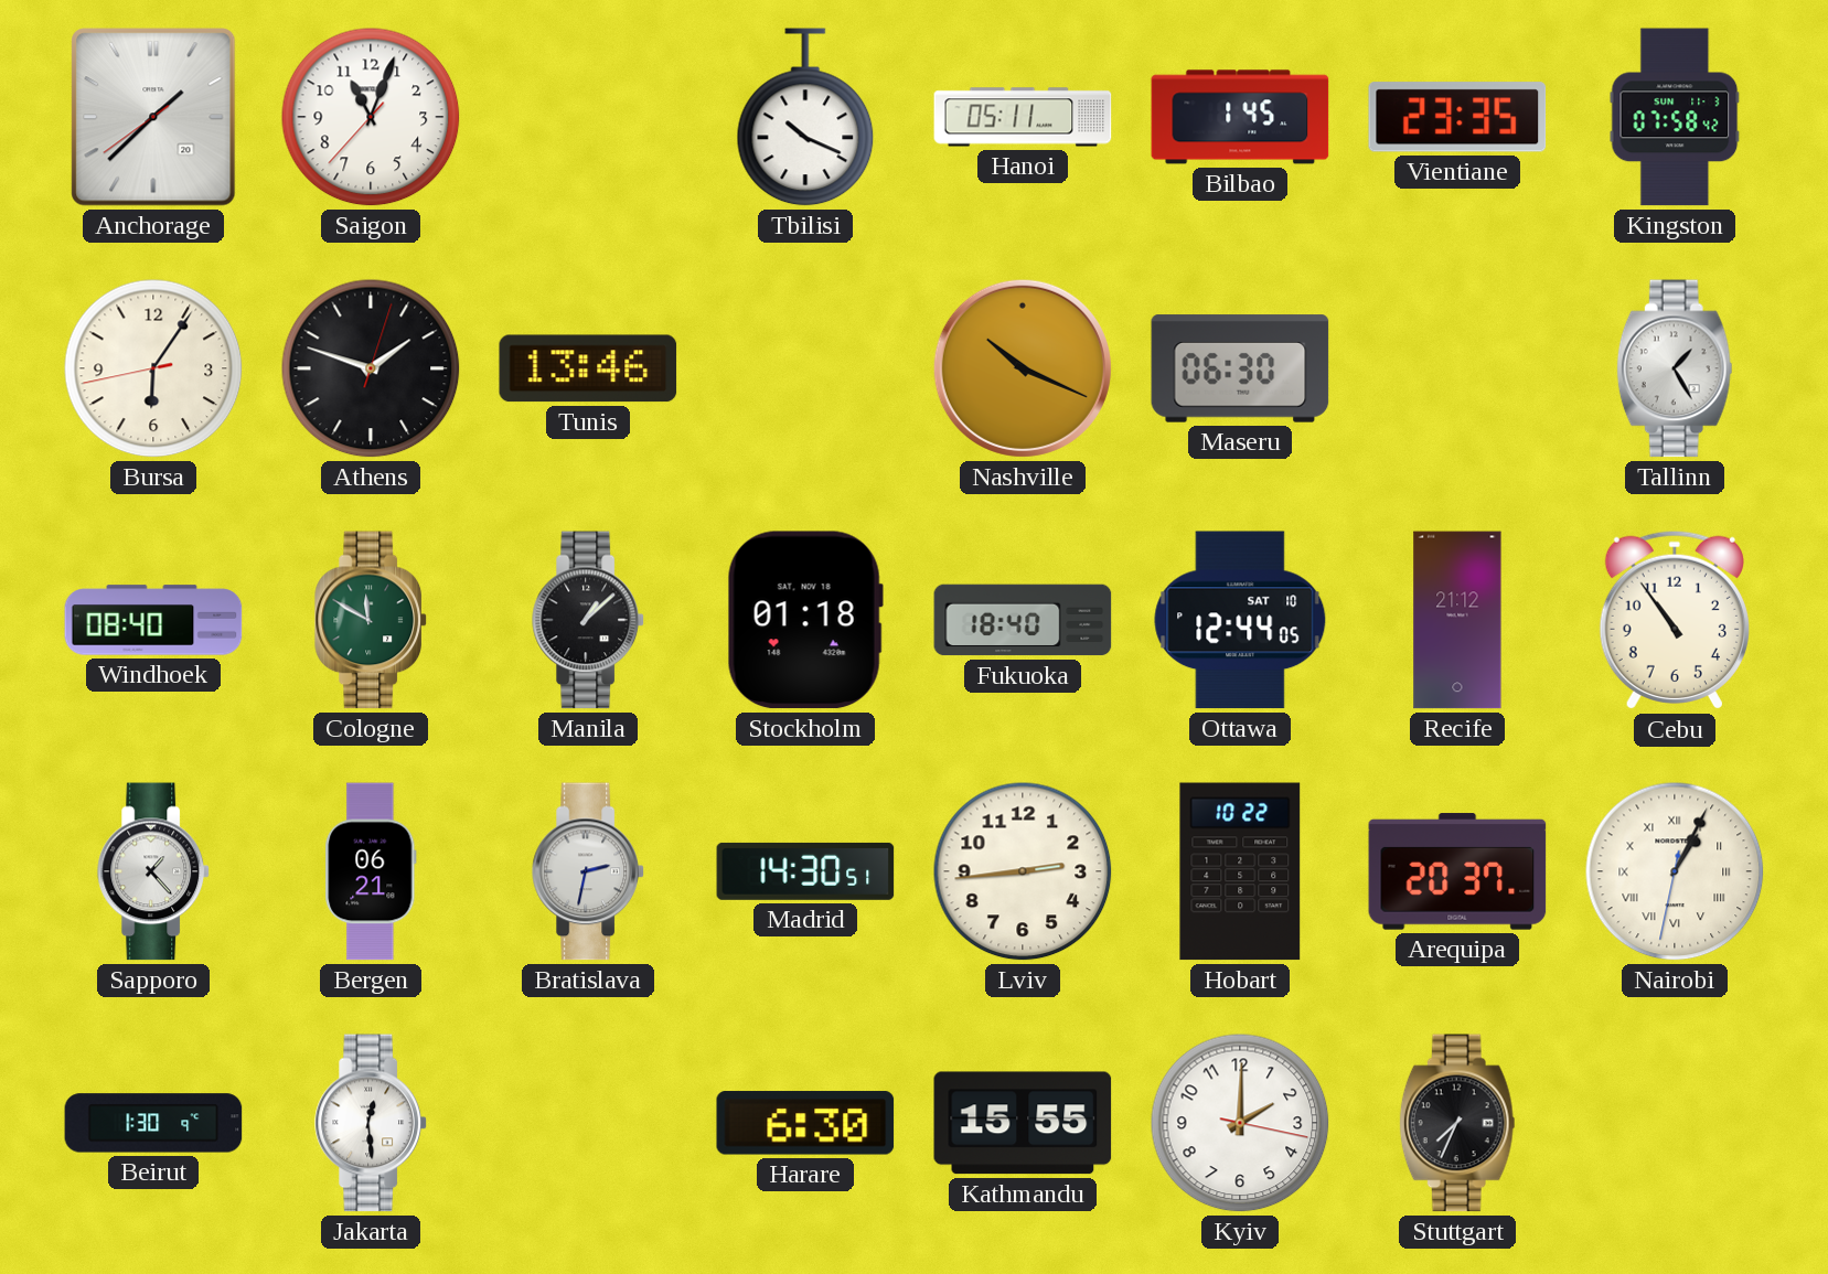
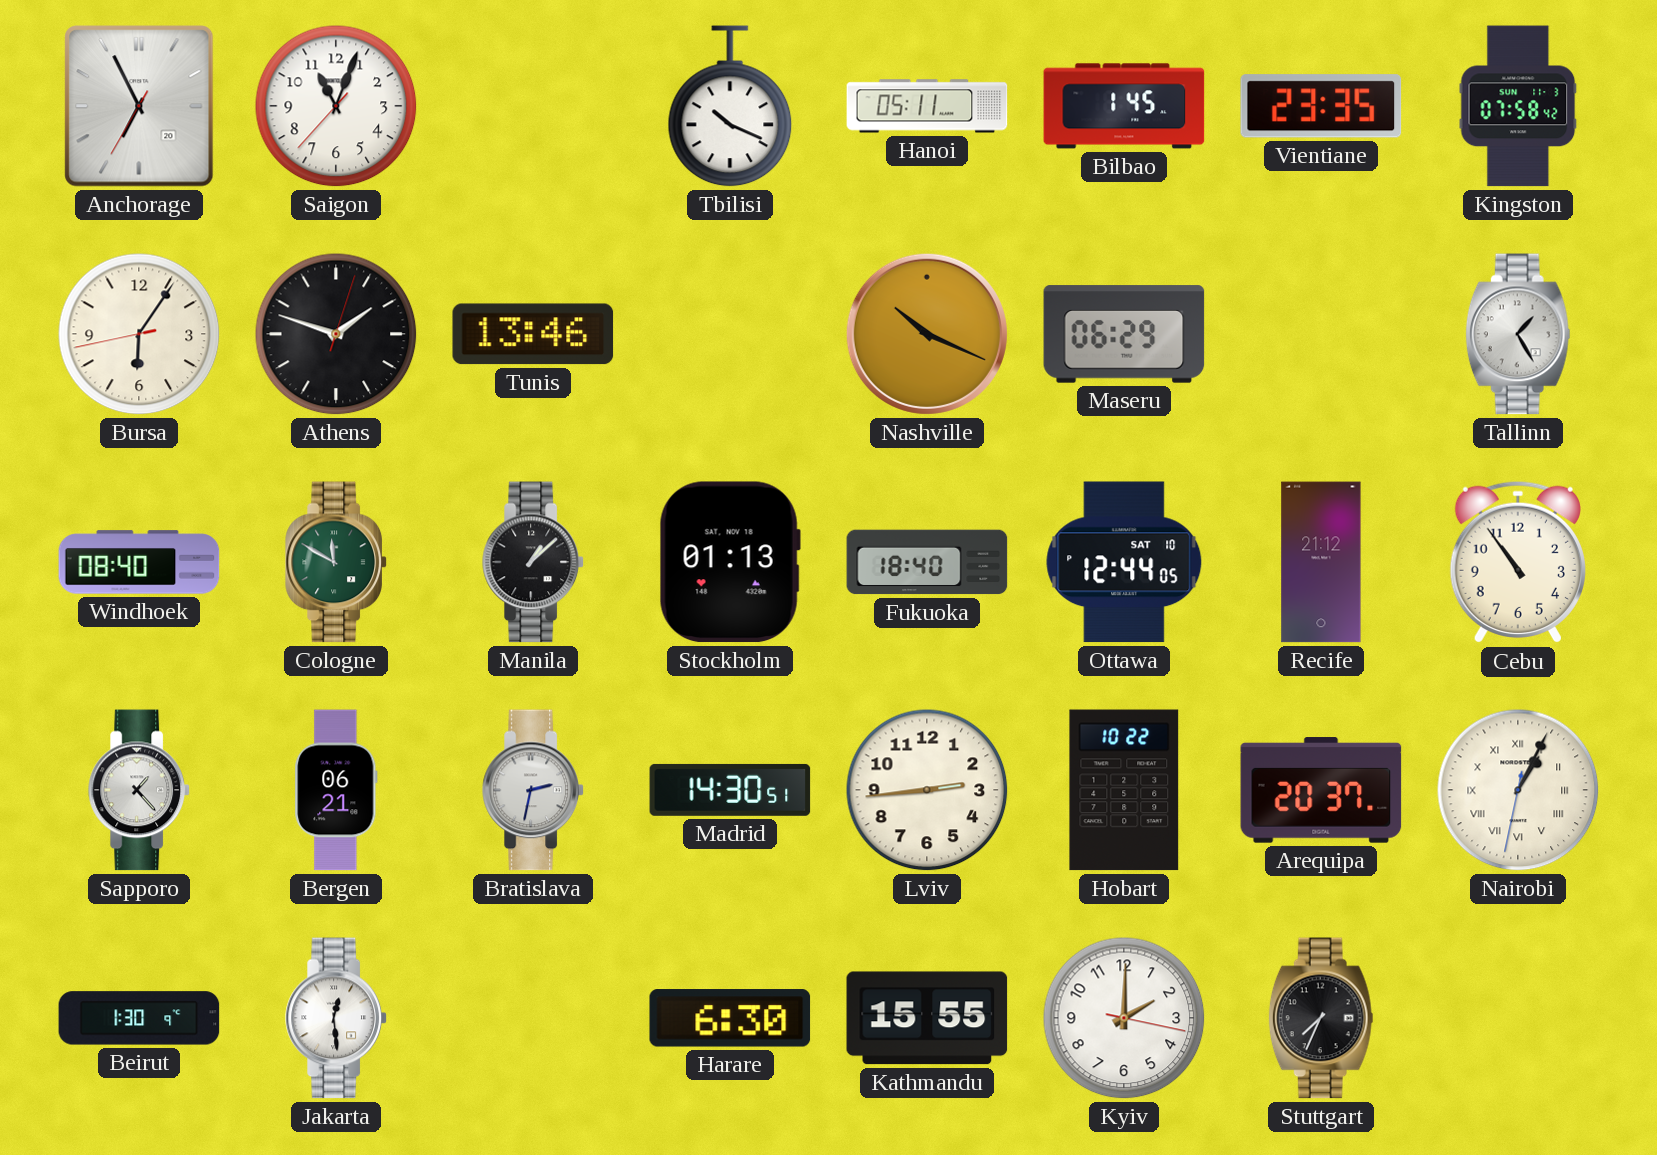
Anchorage: 1:37 -> 6:55 (139, 106)
Maseru: 06:30 -> 06:29 (1124, 334)
Stockholm: 01:18 -> 01:13 (730, 562)
